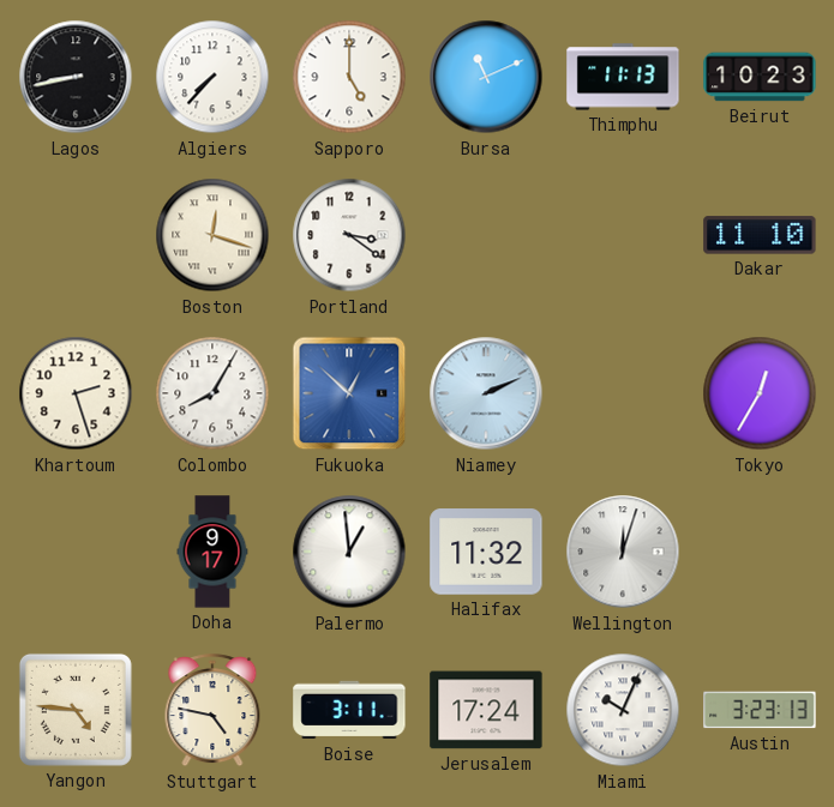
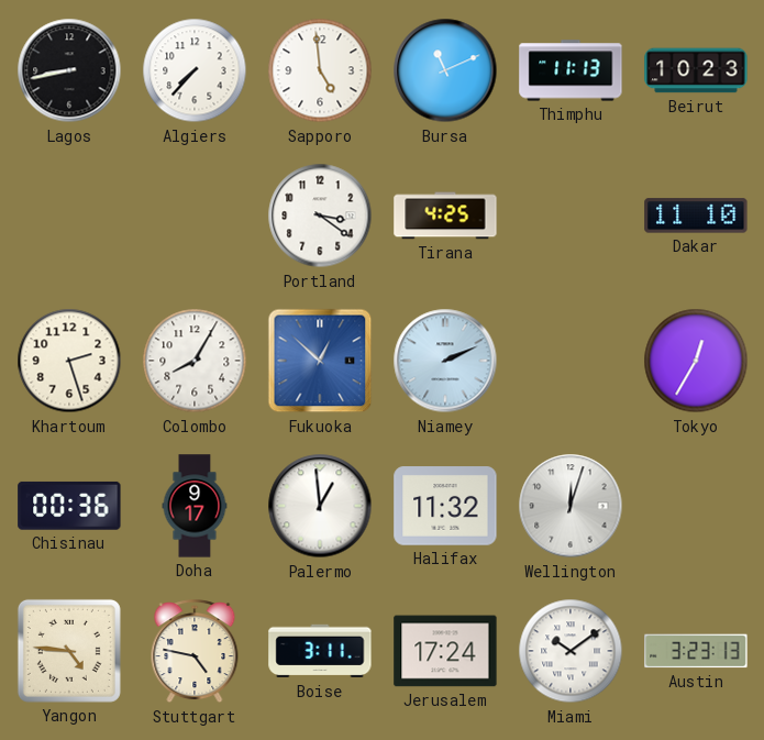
Sapporo: 5:00 -> 4:59 (320, 70)
Boston: 12:18 -> none (212, 235)
Tirana: none -> 4:25 (445, 216)
Chisinau: none -> 00:36 (69, 506)
Miami: 10:04 -> 10:09 (571, 651)
